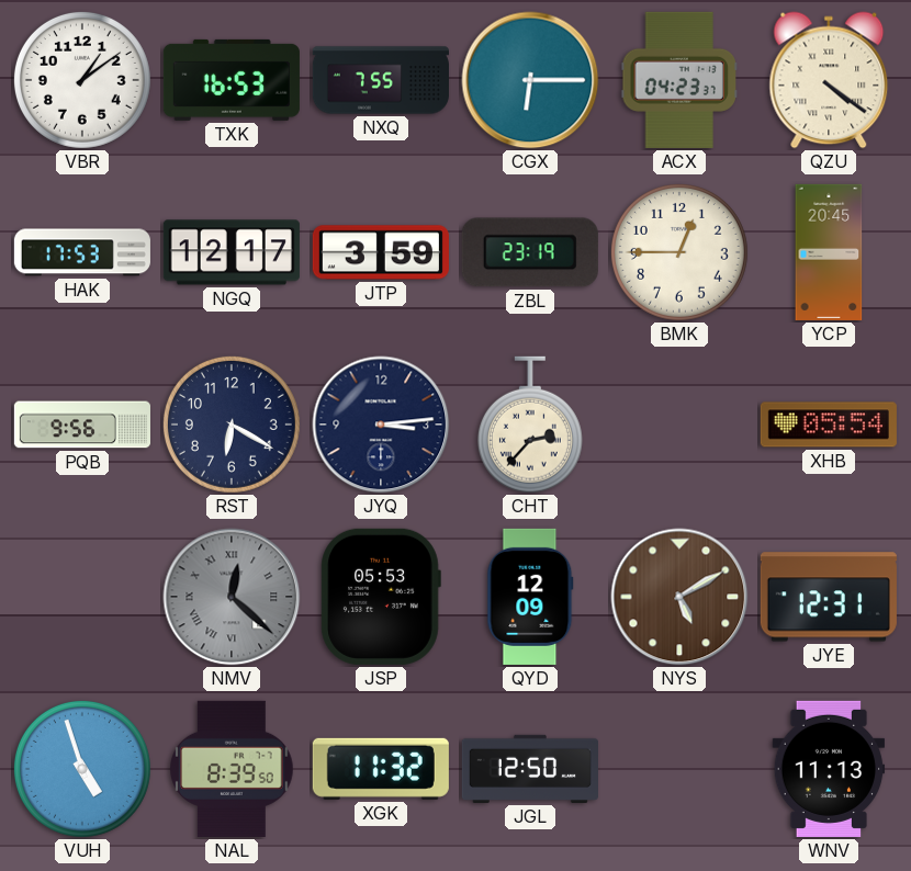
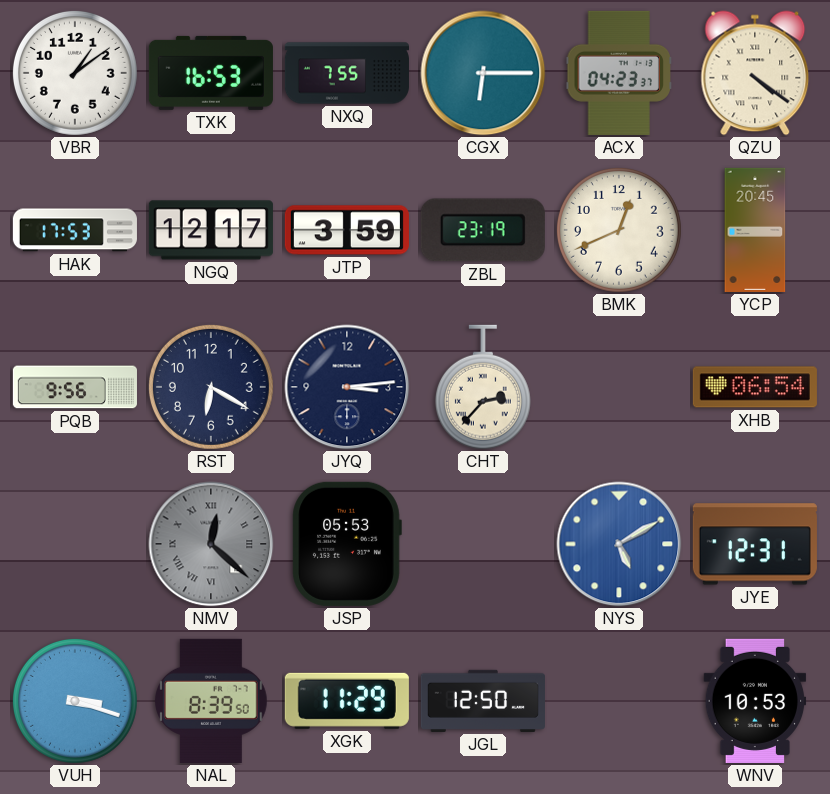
BMK: 12:45 -> 12:41 (619, 230)
XHB: 05:54 -> 06:54 (755, 387)
QYD: 12:09 -> none (530, 597)
NYS dial: brown -> blue (619, 544)
VUH: 4:57 -> 3:18 (75, 701)
XGK: 11:32 -> 11:29 (347, 701)
WNV: 11:13 -> 10:53 (755, 701)
